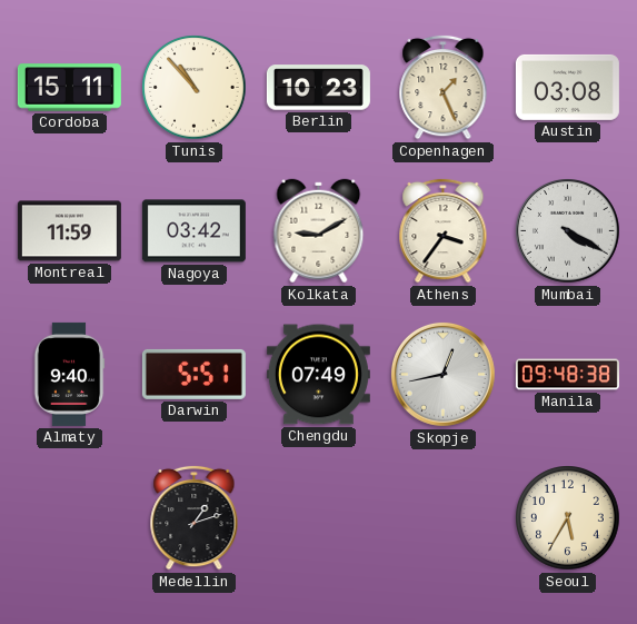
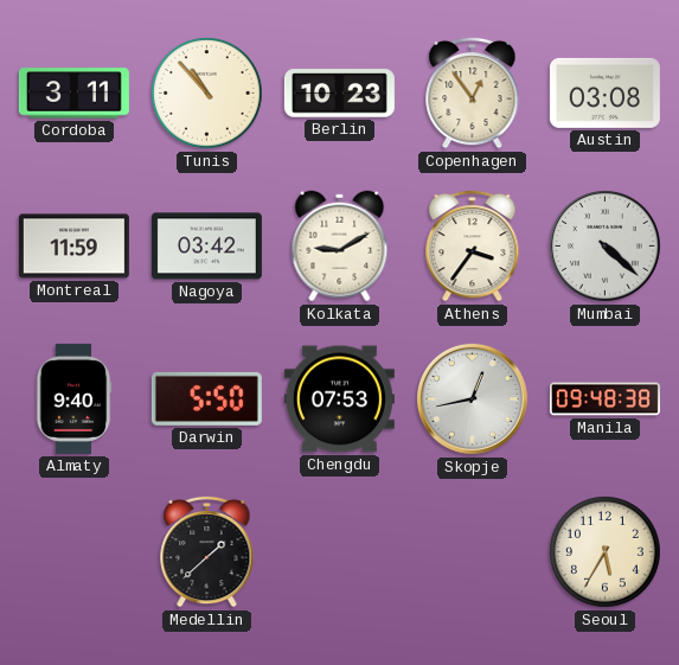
Cordoba: 15:11 -> 3:11 (73, 94)
Copenhagen: 1:26 -> 12:54 (473, 92)
Mumbai: 4:20 -> 4:22 (604, 245)
Darwin: 5:51 -> 5:50 (206, 398)
Chengdu: 07:49 -> 07:53 (339, 399)
Medellin: 1:12 -> 1:38 (207, 551)
